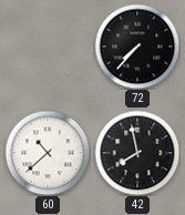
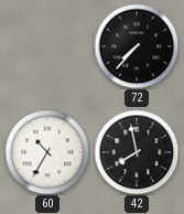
60: 10:38 -> 10:35 (47, 152)
